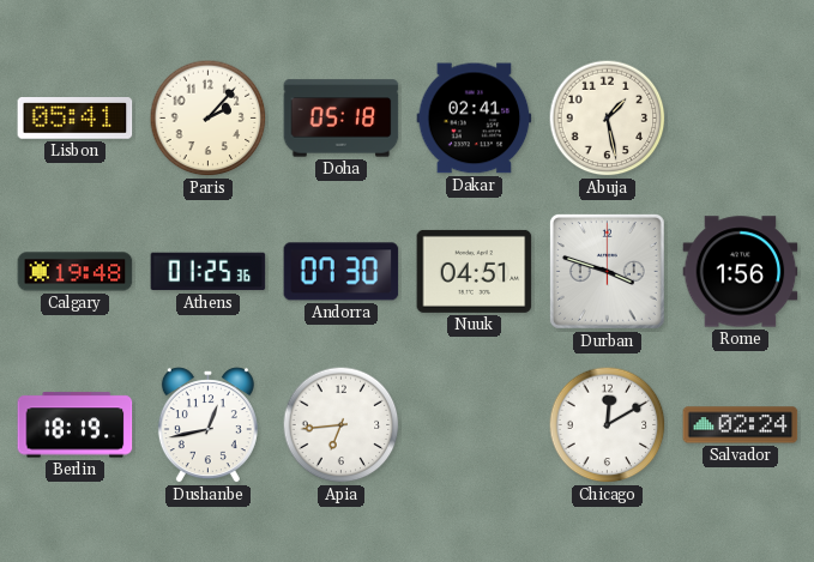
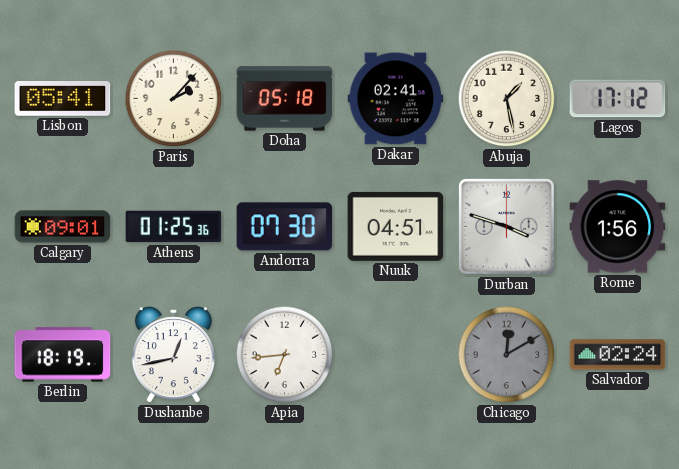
Lagos: none -> 17:12 (618, 99)
Calgary: 19:48 -> 09:01 (63, 227)
Chicago dial: white -> grey (507, 355)
